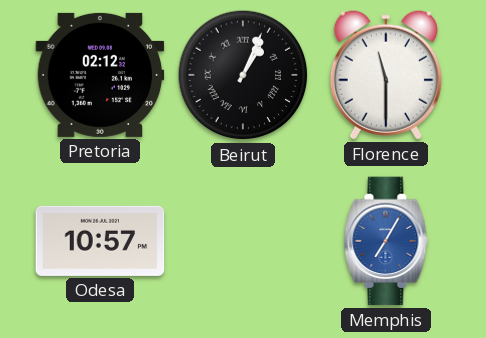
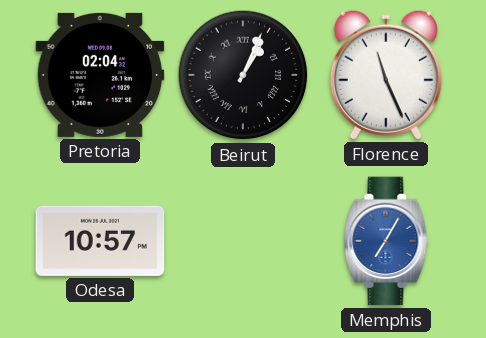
Pretoria: 02:12 -> 02:04 (100, 75)
Florence: 11:30 -> 11:26 (386, 75)
